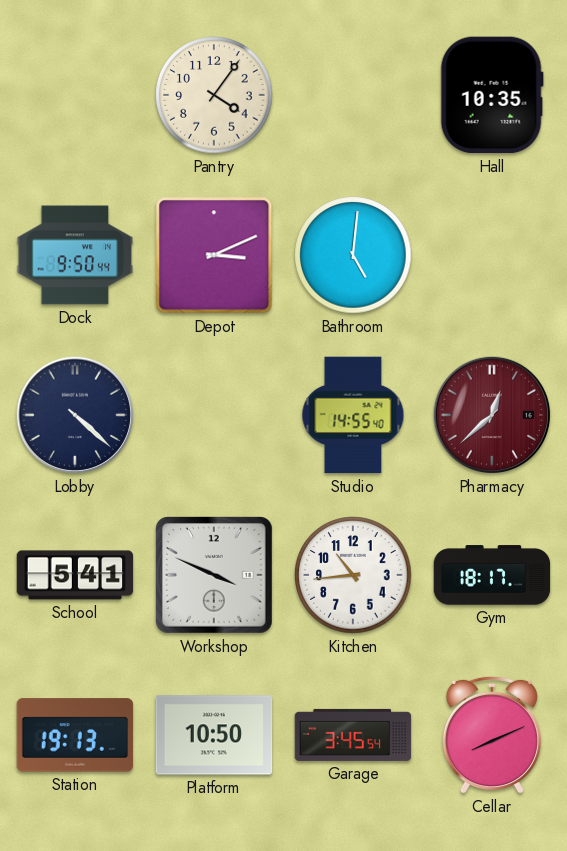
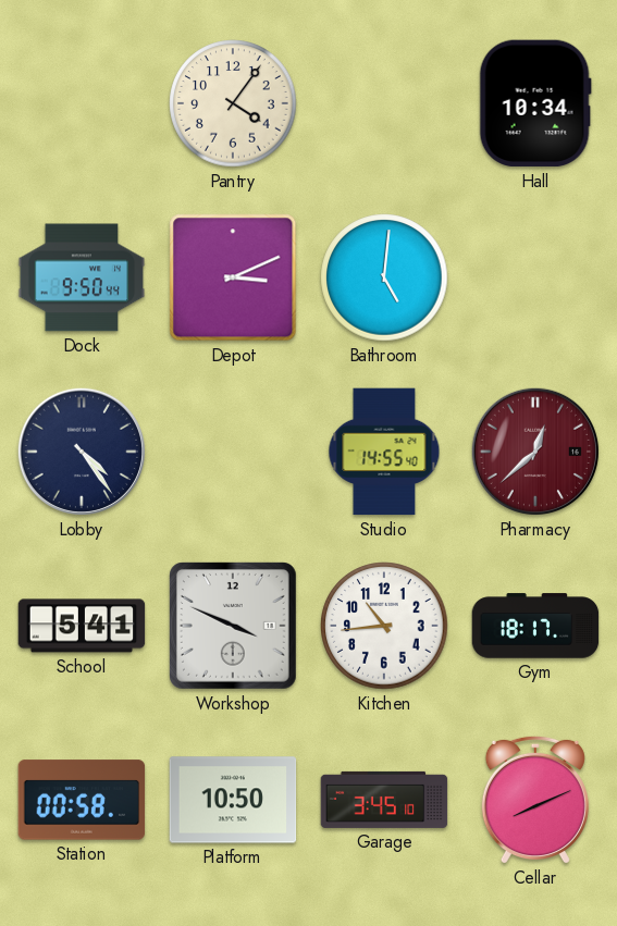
Hall: 10:35 -> 10:34 (535, 103)
Lobby: 4:22 -> 4:24 (82, 452)
Station: 19:13 -> 00:58 (82, 800)
Garage: 3:45:54 -> 3:45:10 (384, 800)
